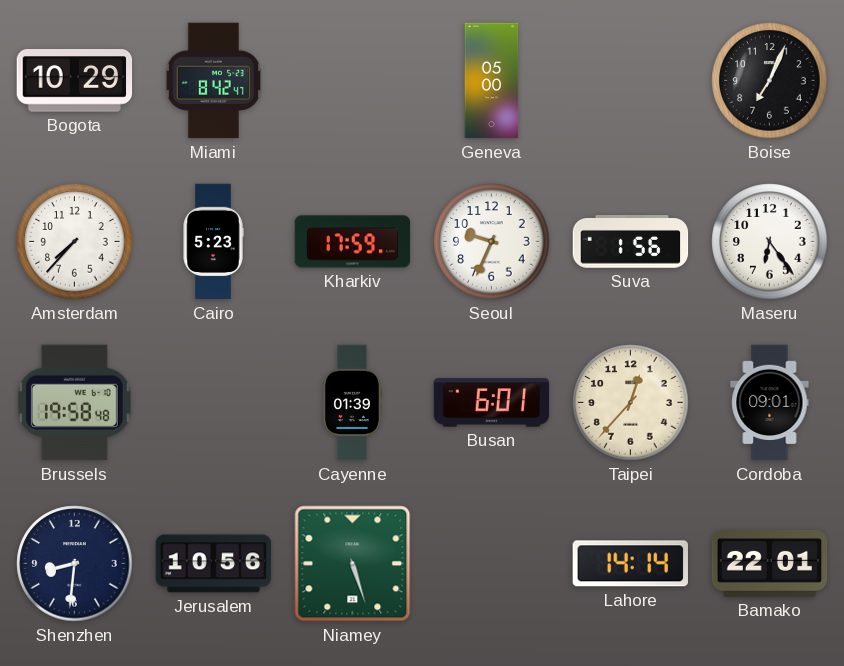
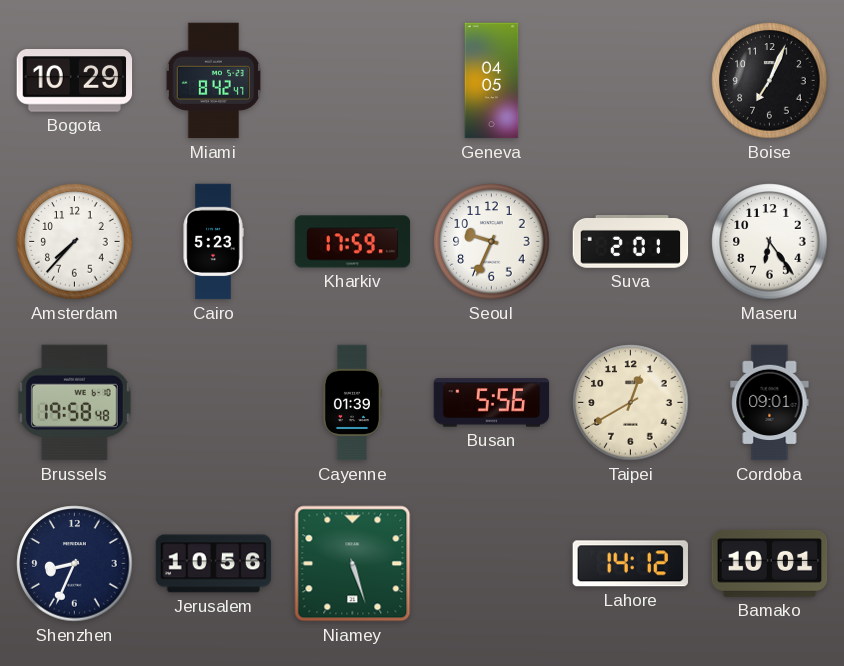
Geneva: 05:00 -> 04:05 (492, 81)
Suva: 1:56 -> 2:01 (631, 242)
Busan: 6:01 -> 5:56 (492, 403)
Taipei: 12:37 -> 12:40 (631, 403)
Shenzhen: 8:31 -> 8:34 (75, 564)
Lahore: 14:14 -> 14:12 (630, 564)
Bamako: 22:01 -> 10:01 (770, 563)
